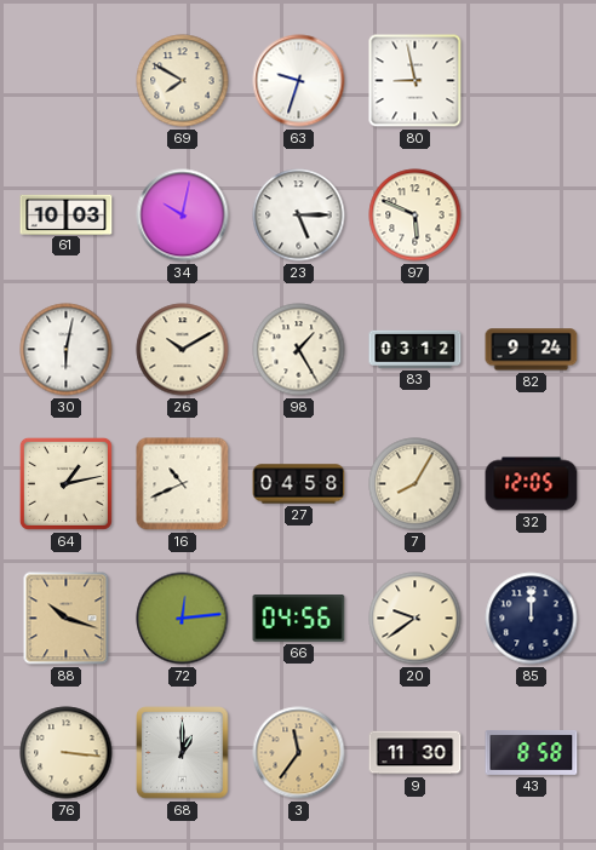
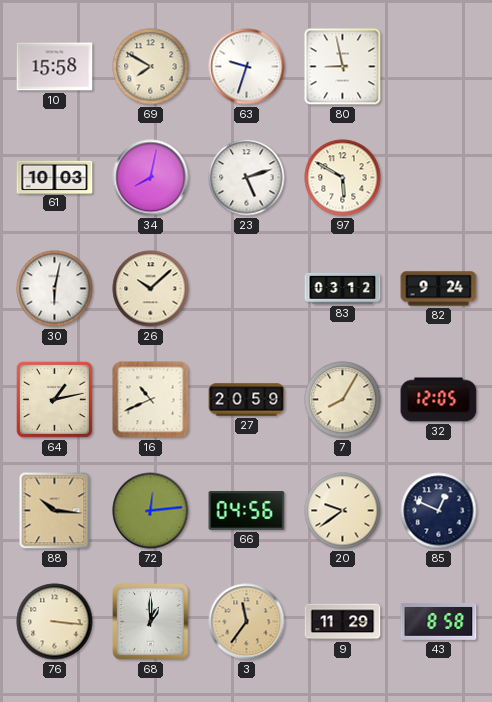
10: none -> 15:58 (55, 67)
34: 10:02 -> 8:02 (151, 178)
23: 5:15 -> 5:12 (247, 178)
97: 5:49 -> 5:50 (343, 178)
26: 10:10 -> 10:08 (151, 289)
98: 1:25 -> none (299, 350)
27: 04:58 -> 20:59 (247, 400)
88: 10:18 -> 10:16 (55, 511)
85: 12:00 -> 12:49 (439, 511)
9: 11:30 -> 11:29 (343, 622)
